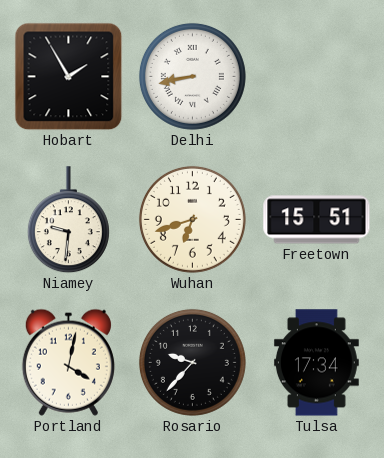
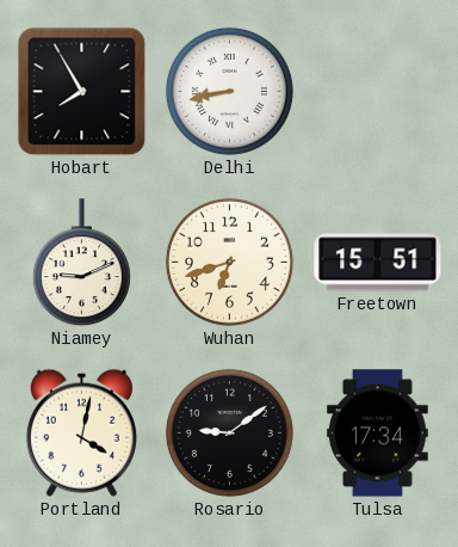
Hobart: 1:55 -> 7:55 (82, 92)
Niamey: 9:31 -> 9:11 (81, 263)
Rosario: 9:37 -> 9:09 (229, 432)
